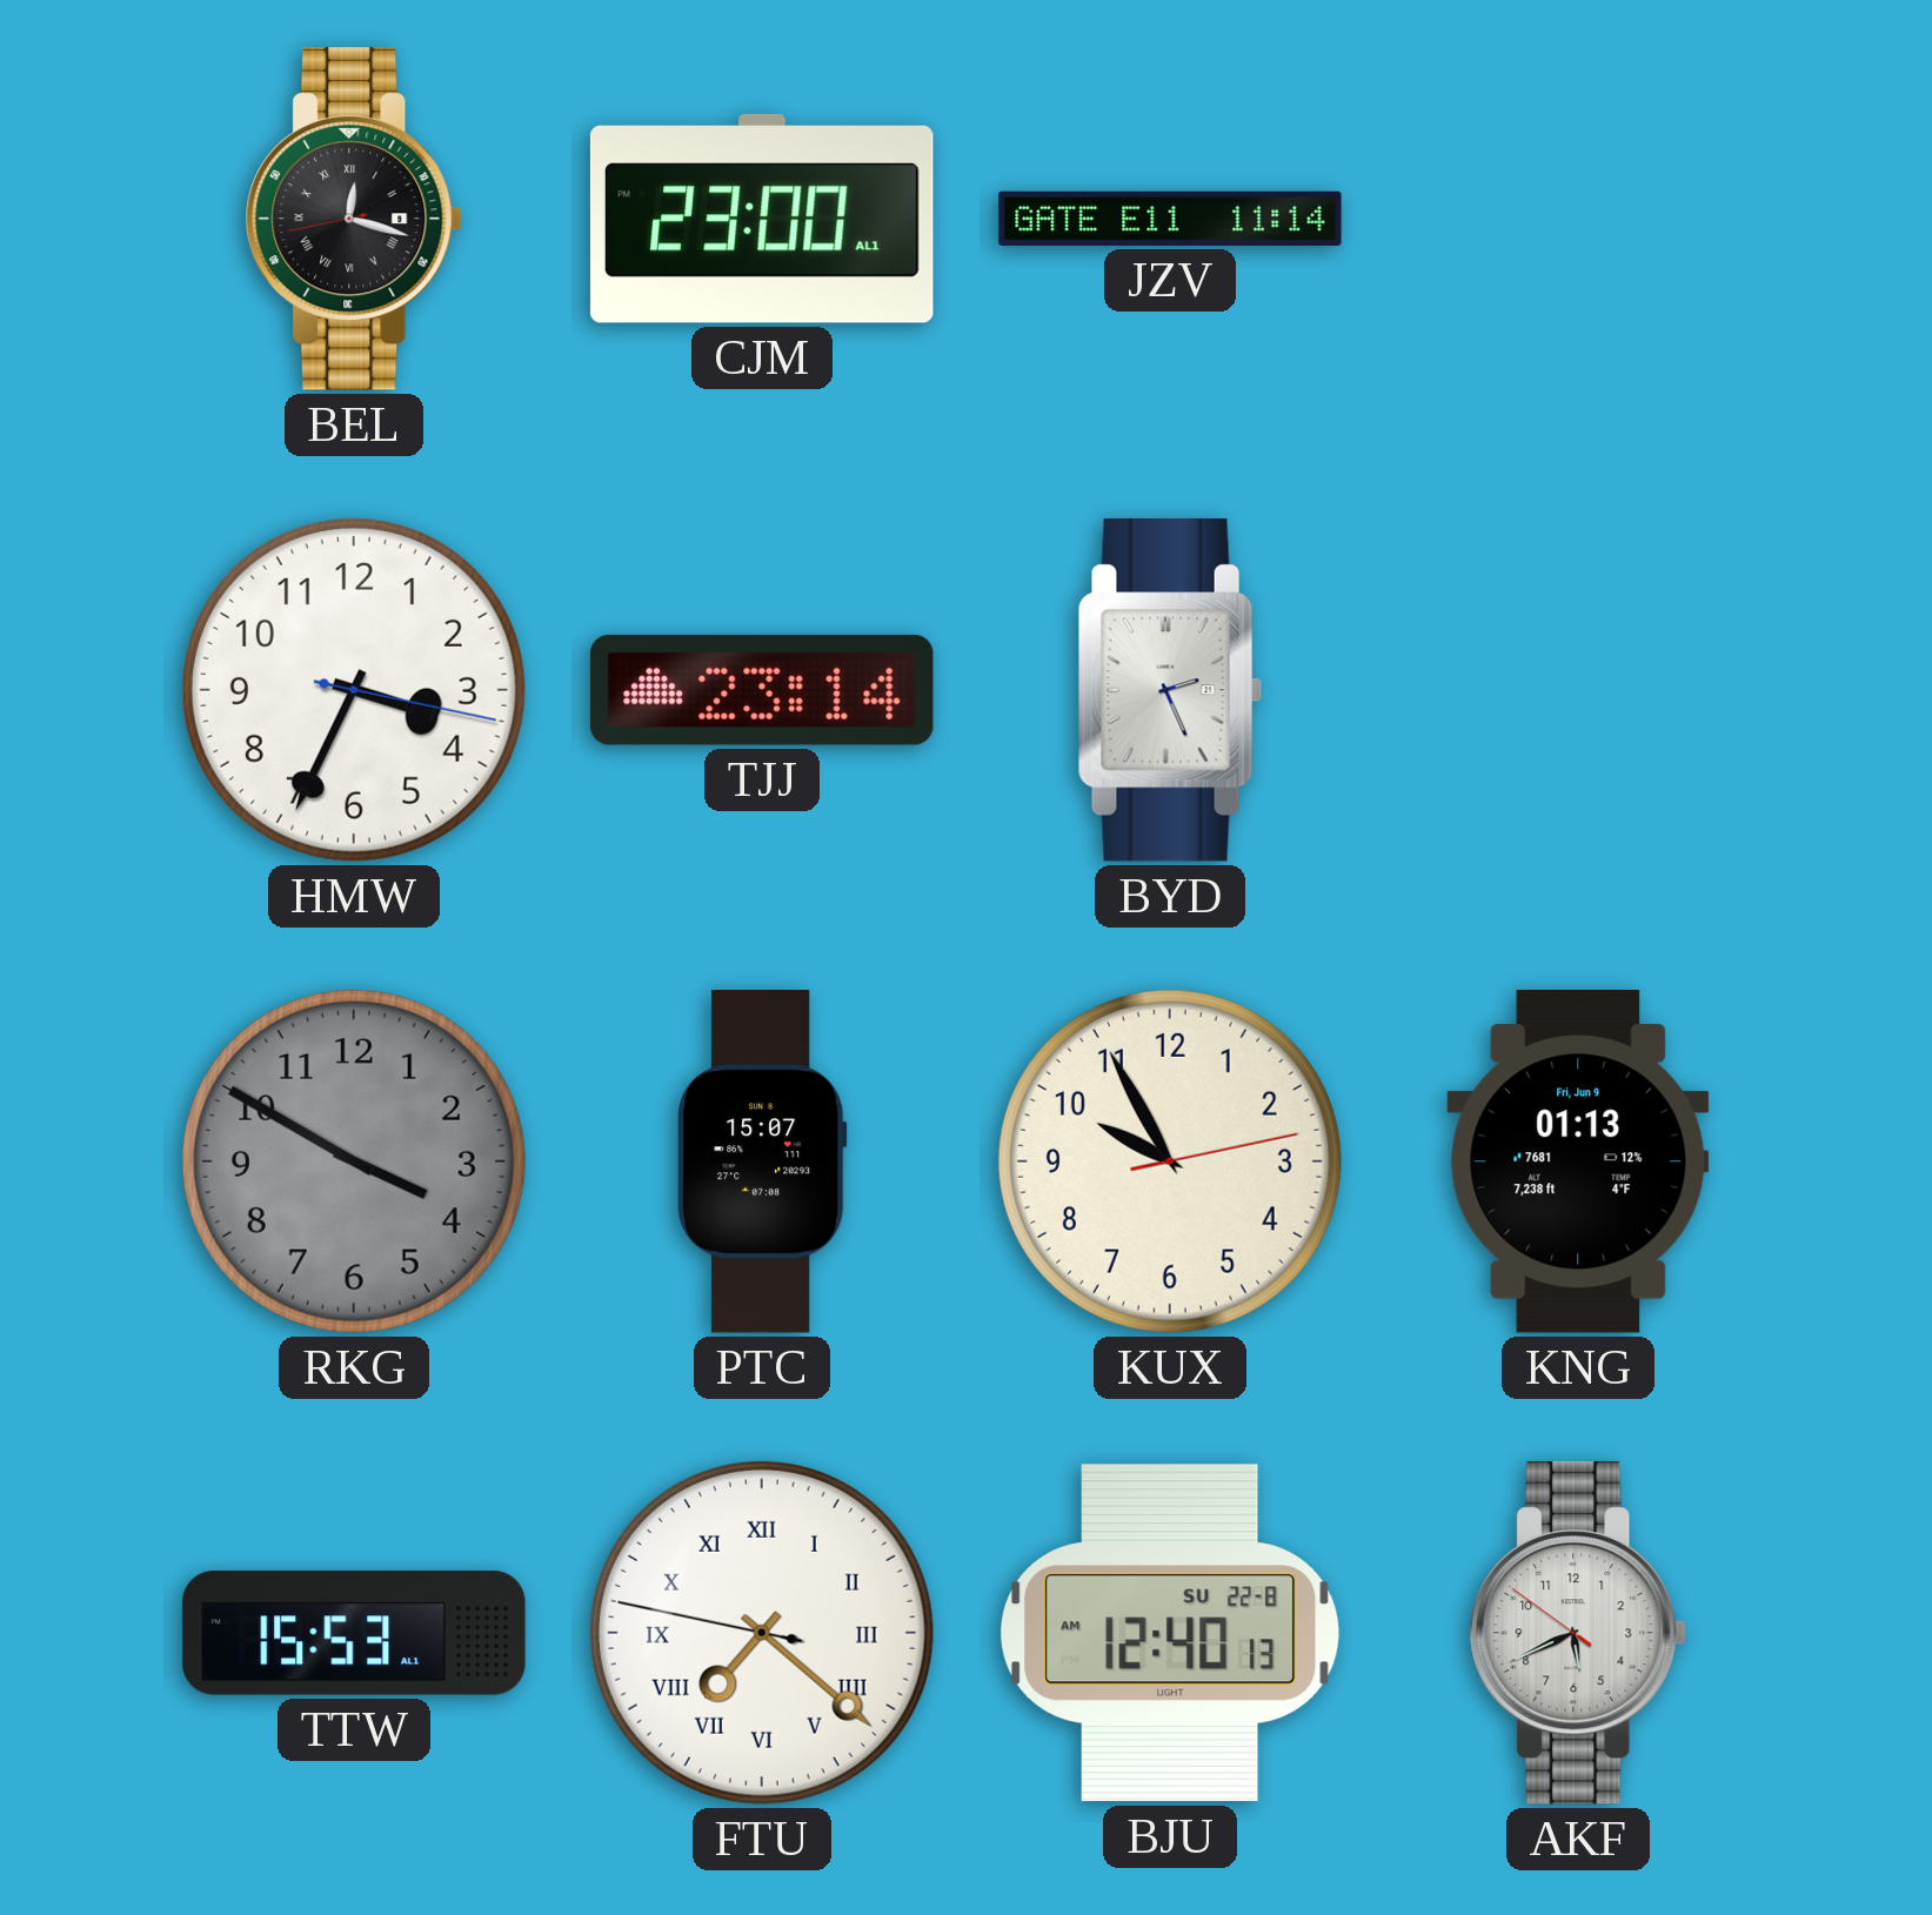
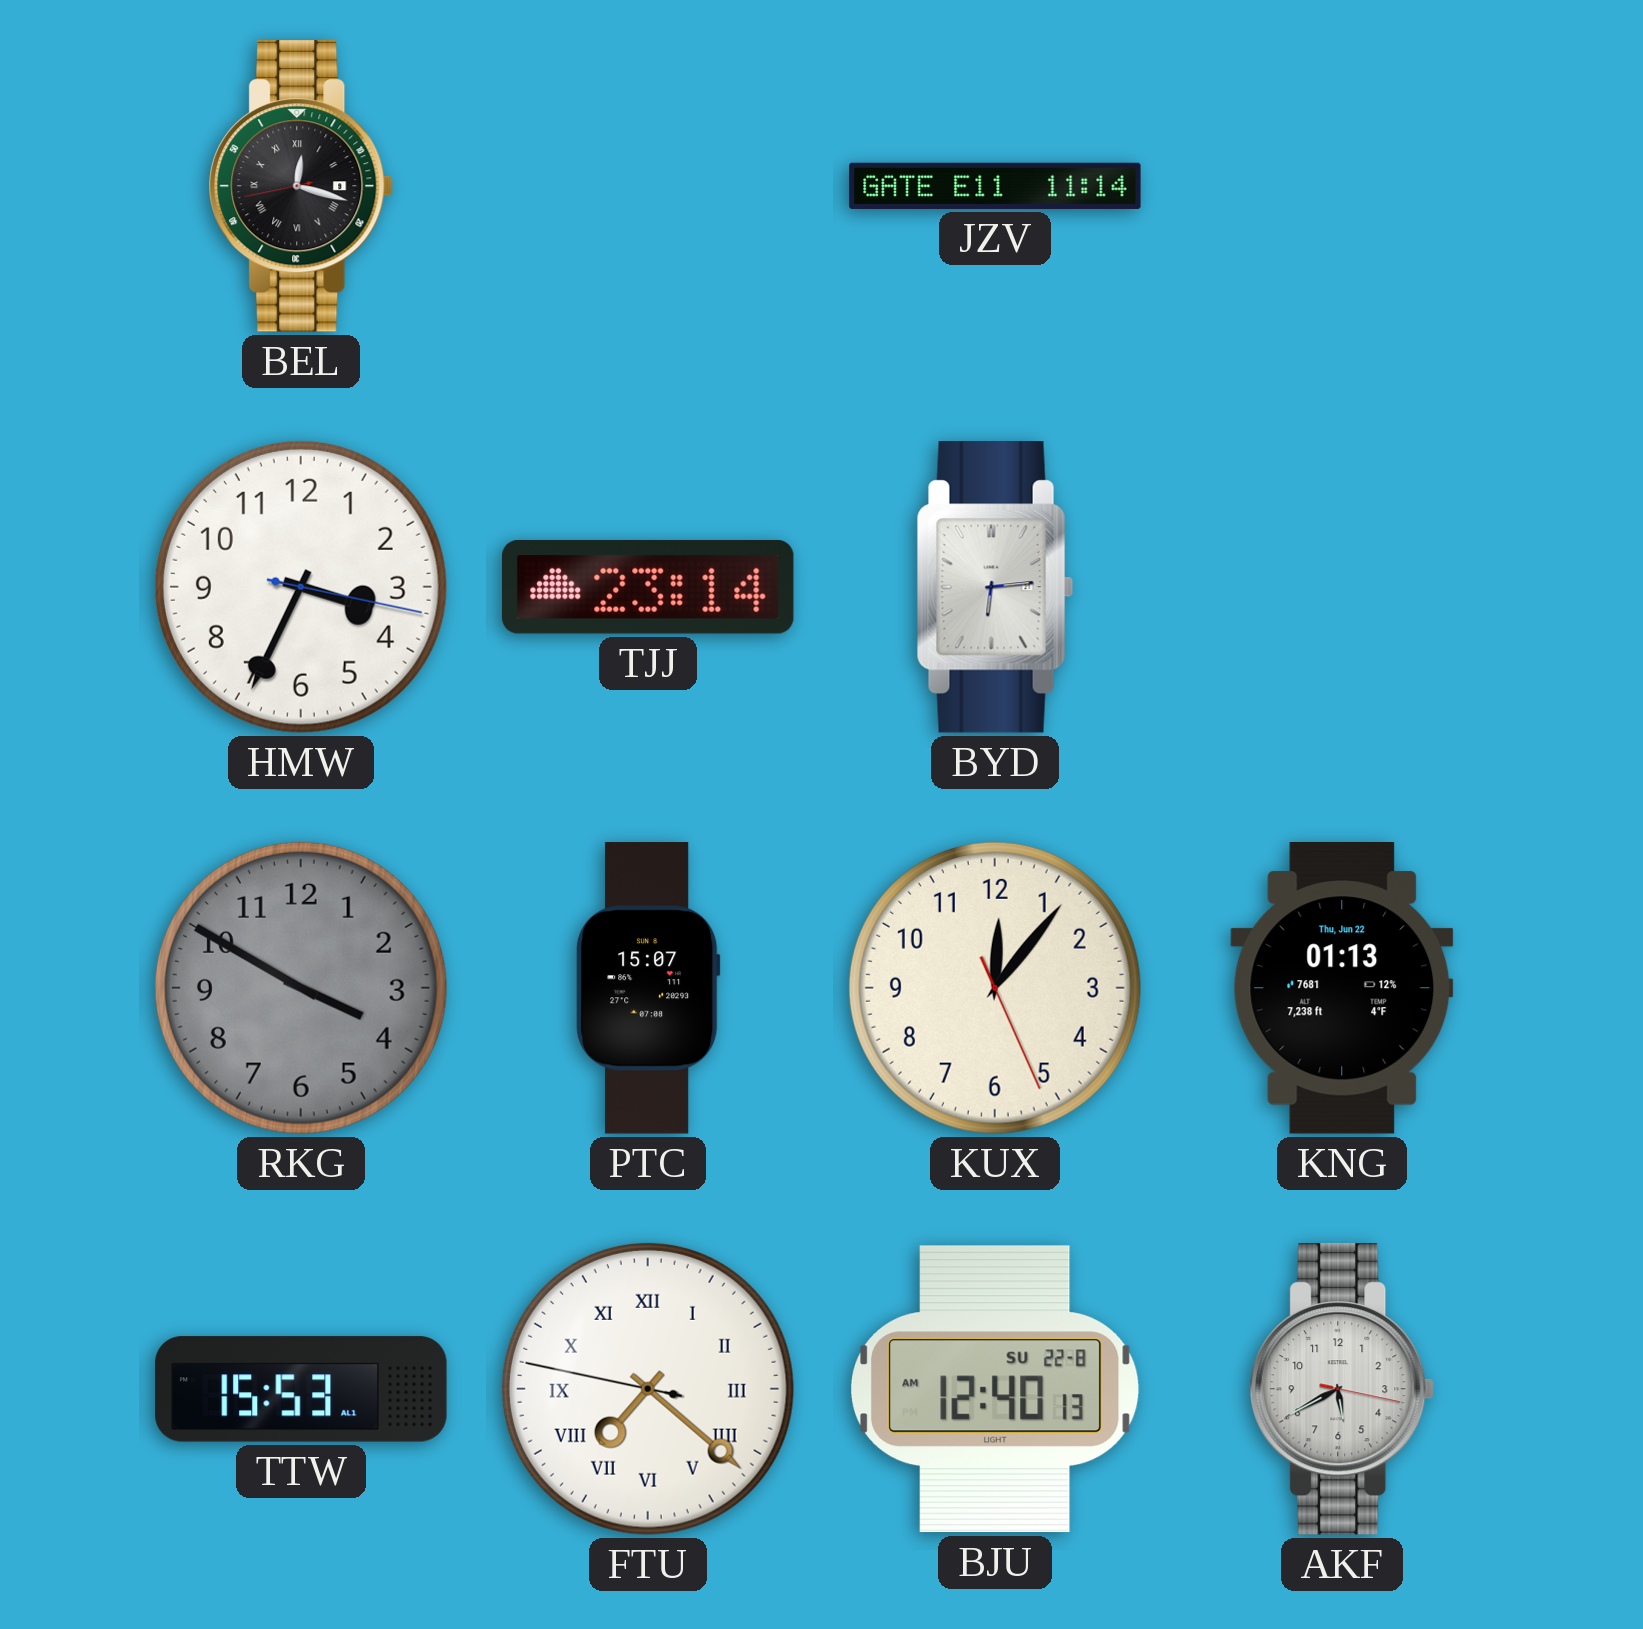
CJM: 23:00 -> none (762, 219)
BYD: 2:26 -> 6:14 (995, 588)
KUX: 9:55 -> 12:06 (995, 988)
KNG date: Fri, Jun 9 -> Thu, Jun 22 (1342, 989)
AKF: 5:40:51 -> 5:40:17 (1342, 1390)
